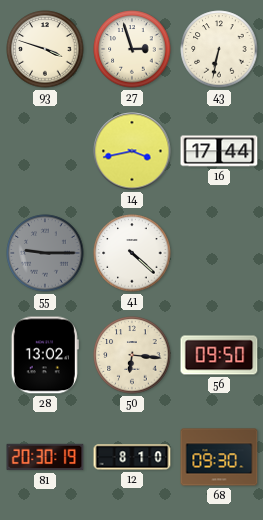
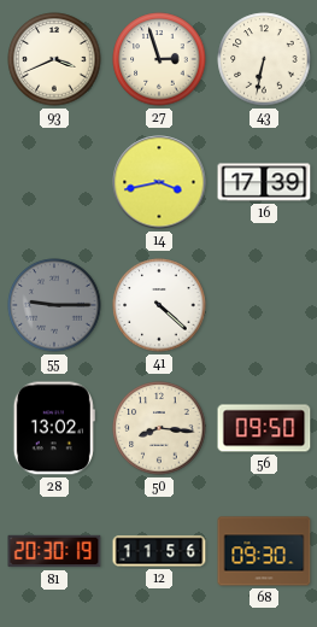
93: 3:48 -> 3:41 (54, 59)
16: 17:44 -> 17:39 (264, 182)
50: 6:16 -> 8:16 (159, 428)
12: 8:10 -> 11:56 (159, 551)
